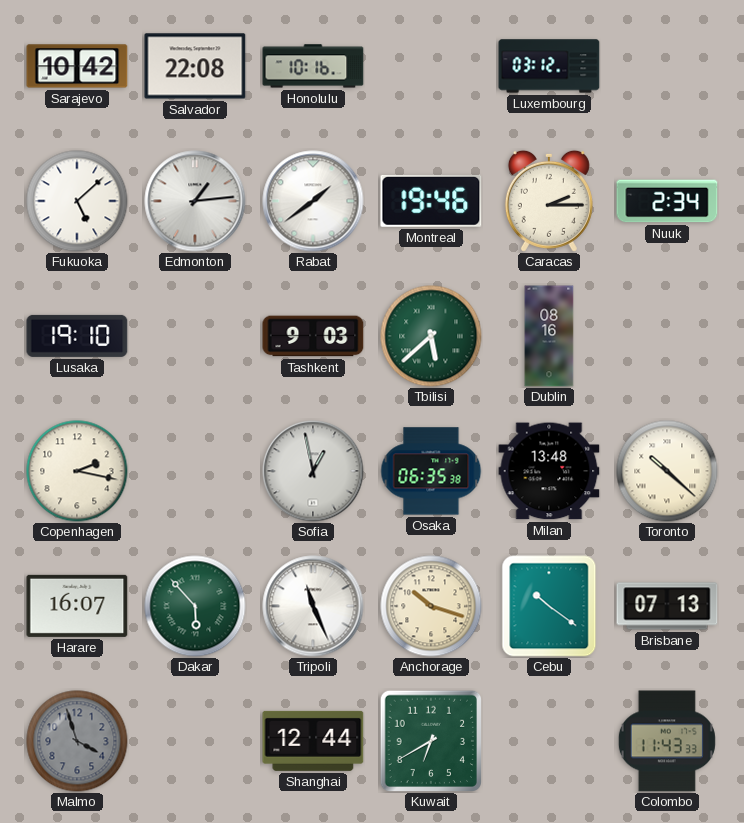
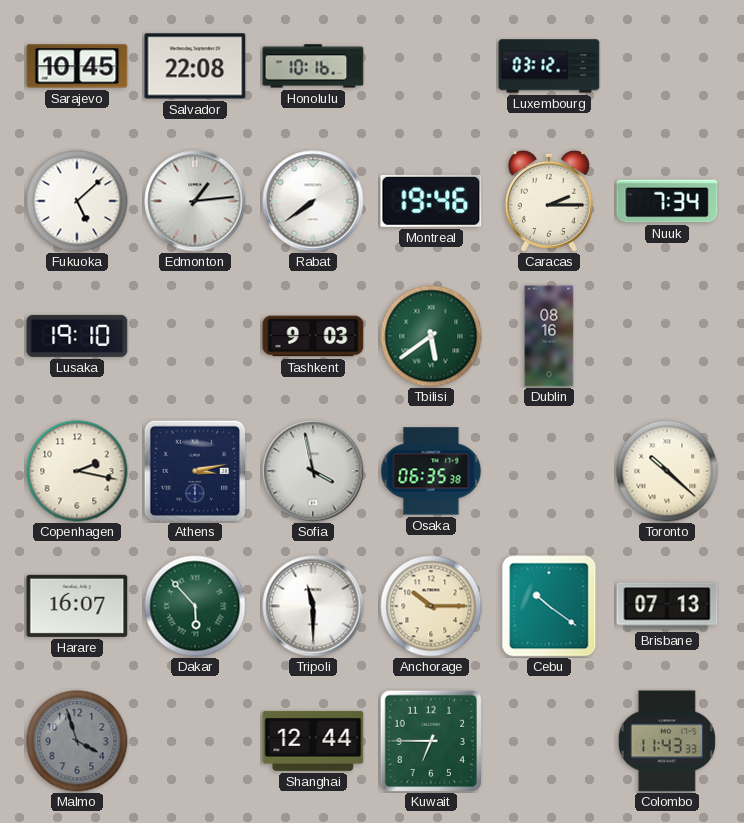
Sarajevo: 10:42 -> 10:45 (77, 66)
Rabat: 1:39 -> 7:39 (313, 201)
Nuuk: 2:34 -> 7:34 (667, 201)
Tbilisi: 5:38 -> 5:39 (431, 336)
Athens: none -> 3:13 (195, 471)
Sofia: 12:58 -> 3:58 (313, 471)
Milan: 13:48 -> none (549, 471)
Tripoli: 11:26 -> 11:30 (313, 606)
Anchorage: 10:18 -> 10:15 (431, 606)
Kuwait: 6:40 -> 6:45 (430, 740)
